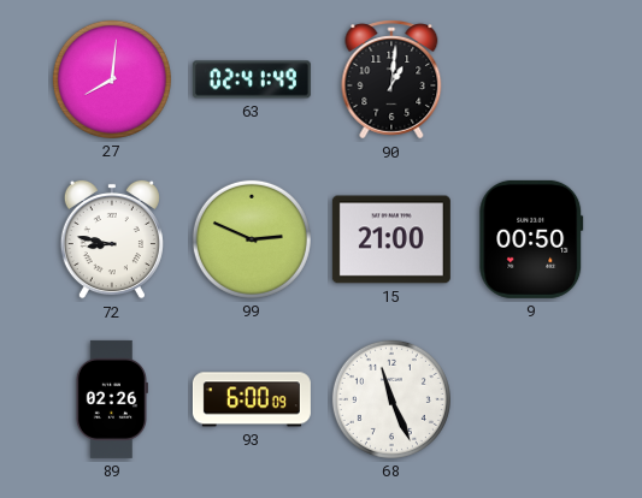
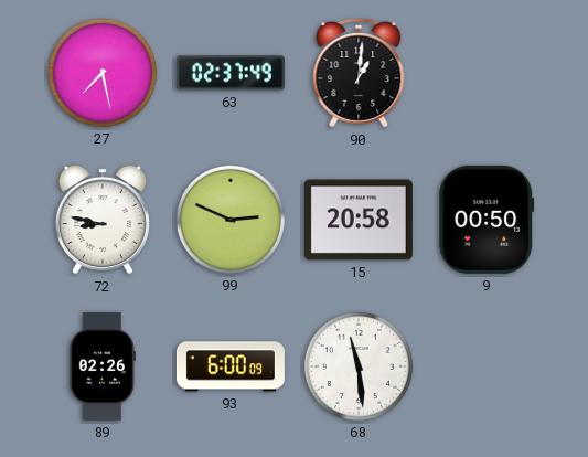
27: 8:01 -> 7:28 (103, 73)
63: 02:41 -> 02:37 (231, 73)
15: 21:00 -> 20:58 (359, 220)
68: 11:26 -> 11:29 (359, 366)
